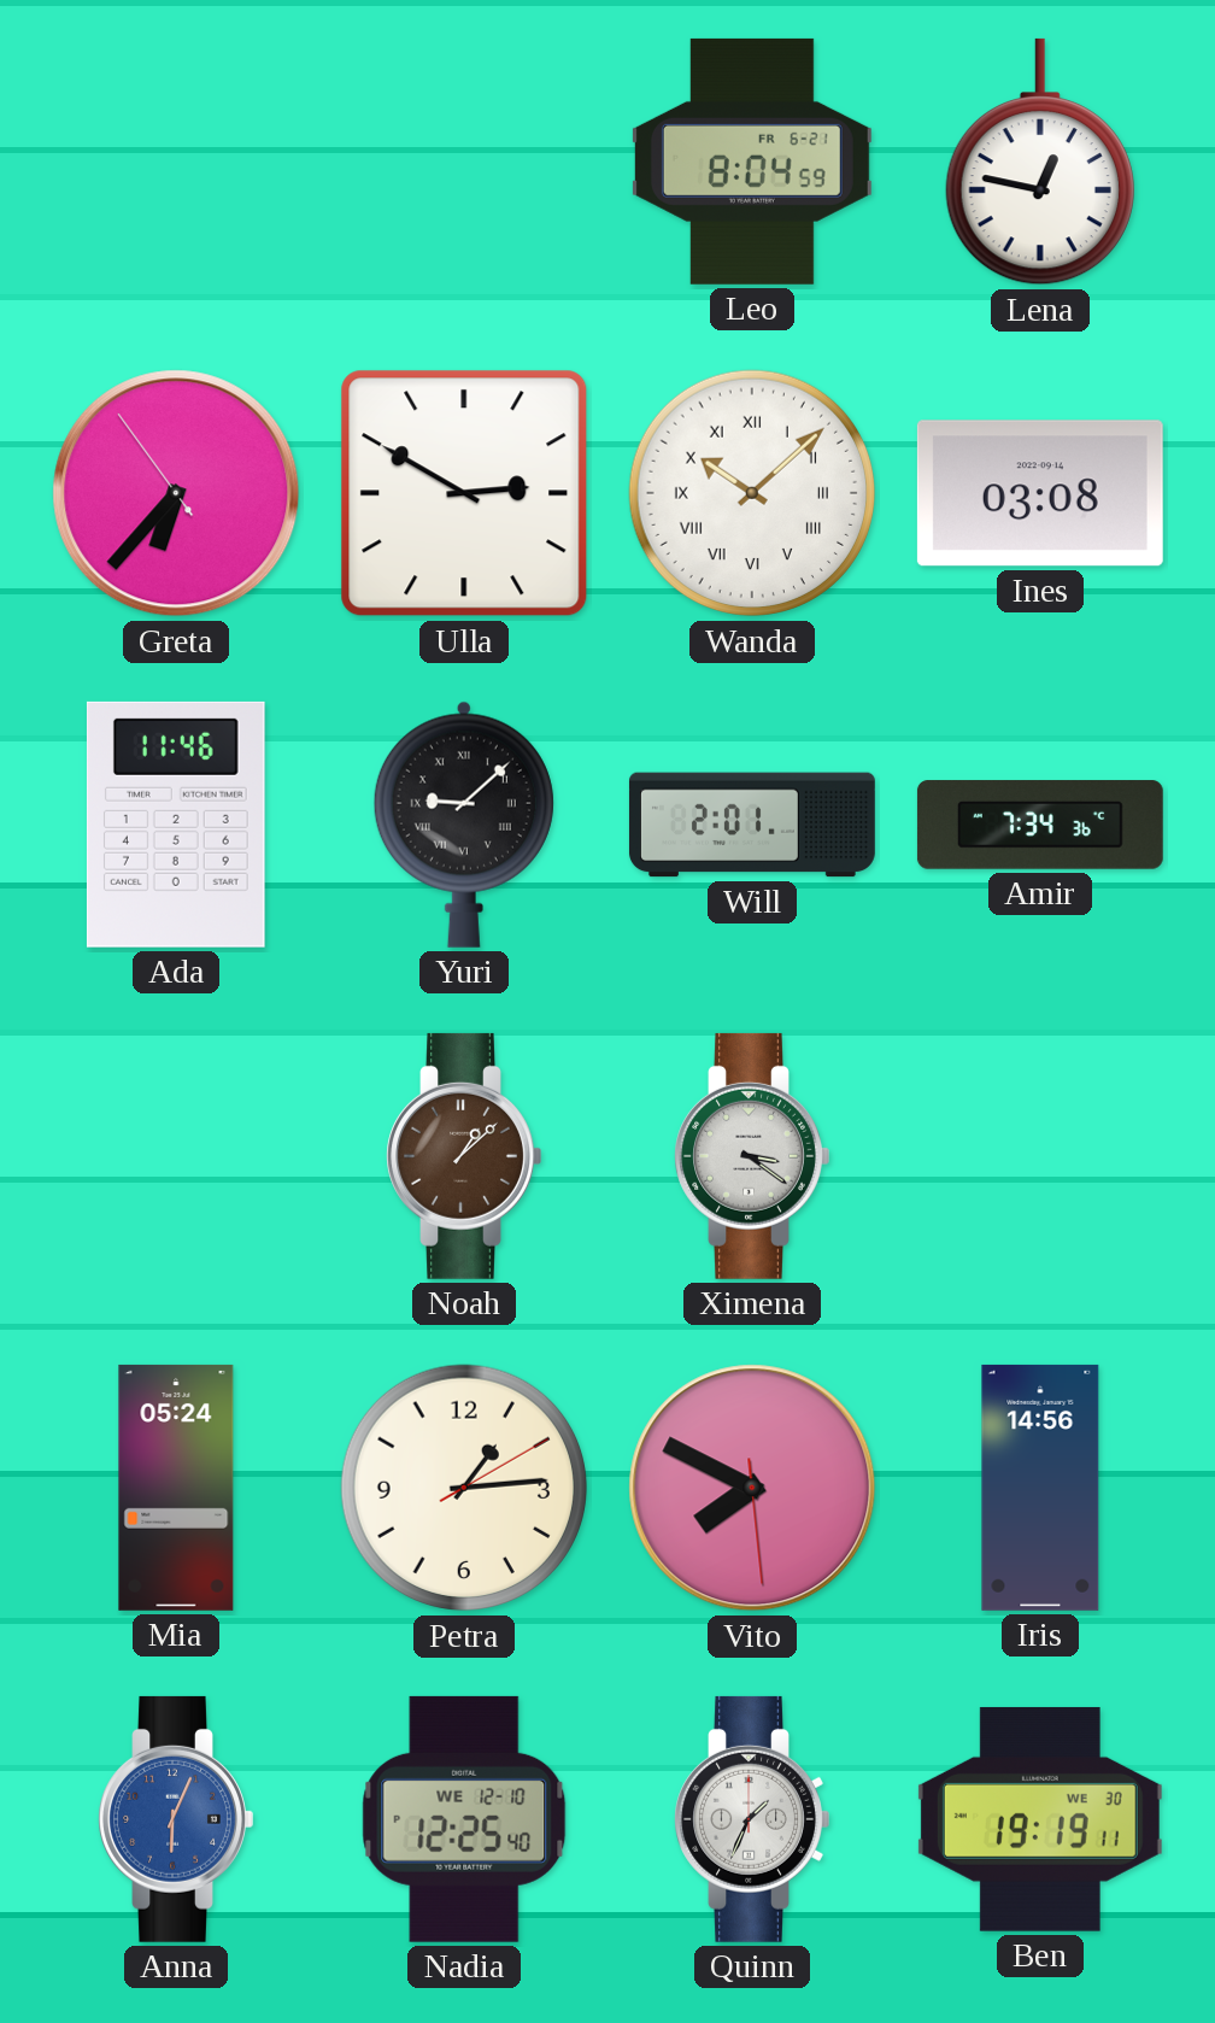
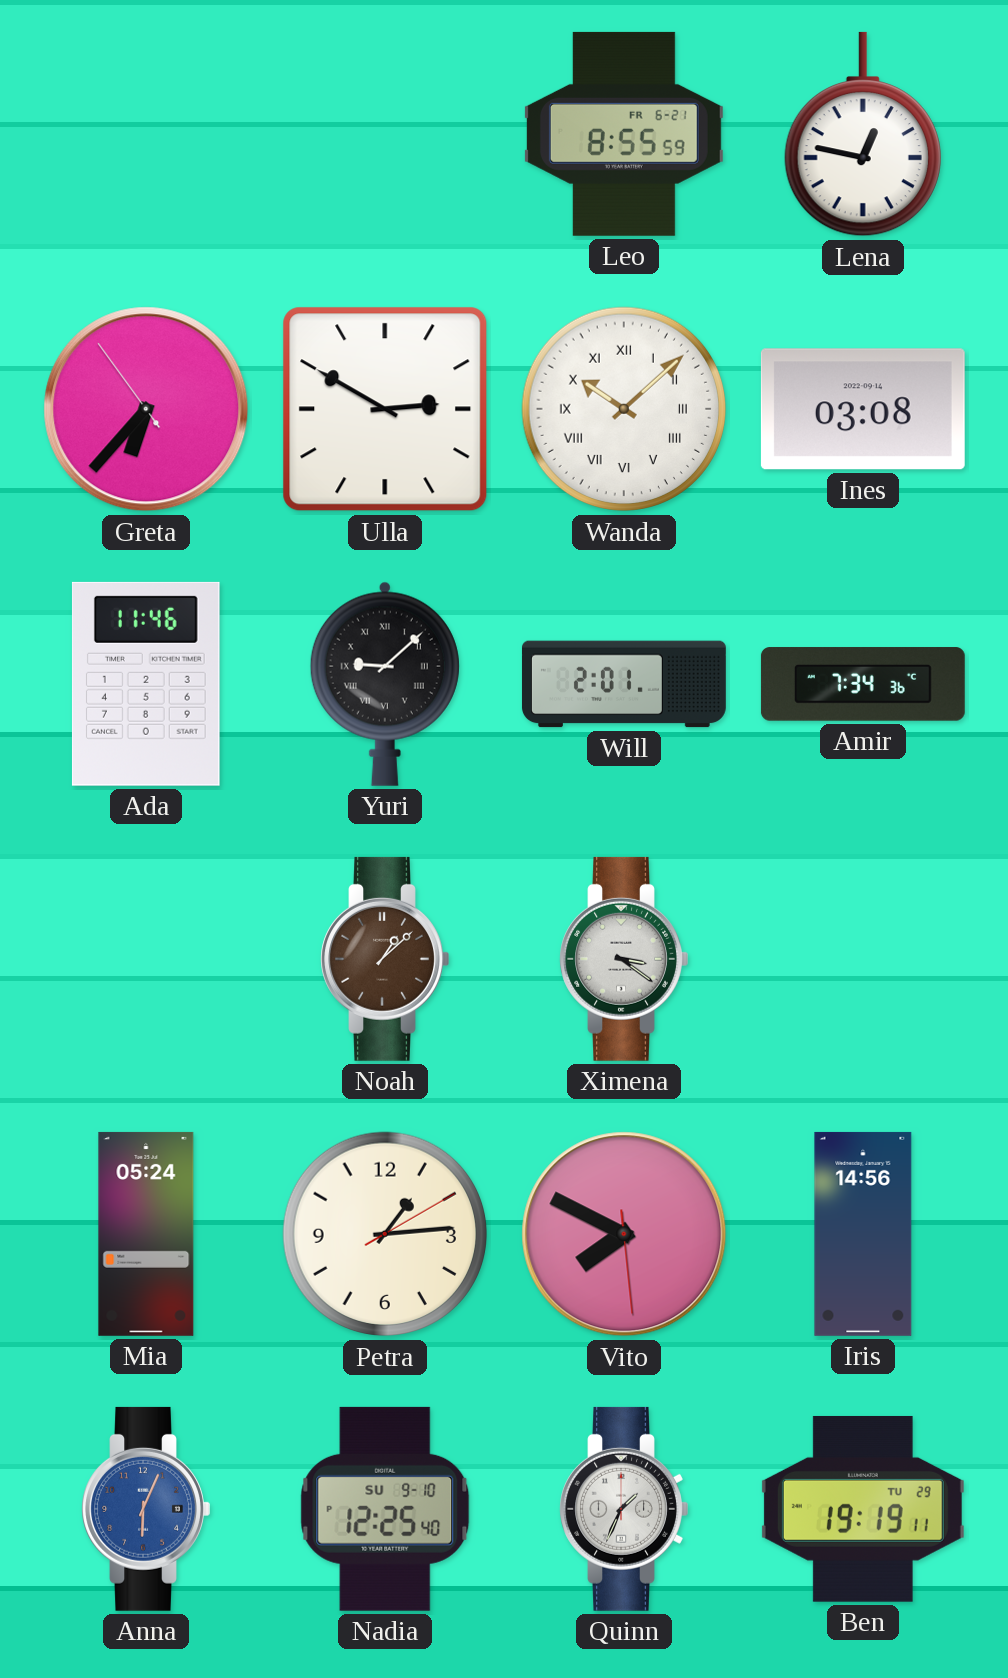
Leo: 8:04 -> 8:55 (624, 134)
Nadia date: WE 12-10 -> SU 9-10 (385, 1509)
Ben date: WE 30 -> TU 29 (863, 1509)
